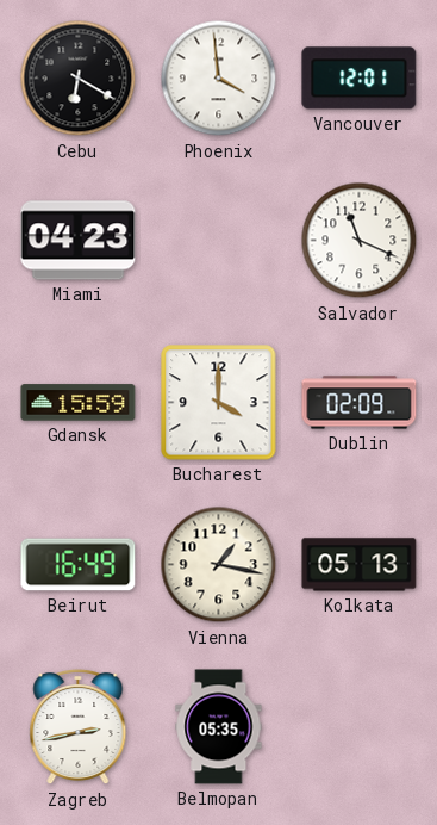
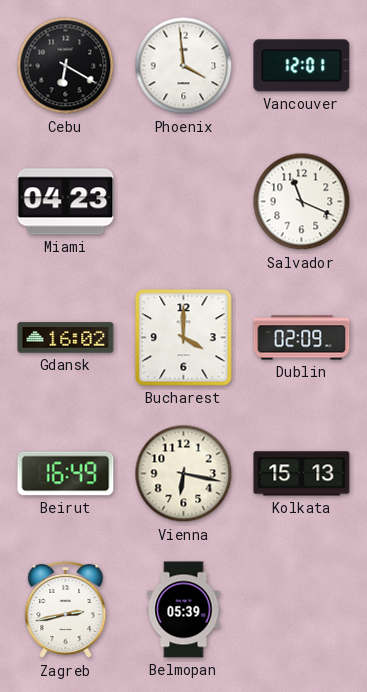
Gdansk: 15:59 -> 16:02 (66, 338)
Vienna: 1:17 -> 6:17 (184, 474)
Kolkata: 05:13 -> 15:13 (302, 474)
Belmopan: 05:35 -> 05:39 (184, 610)
